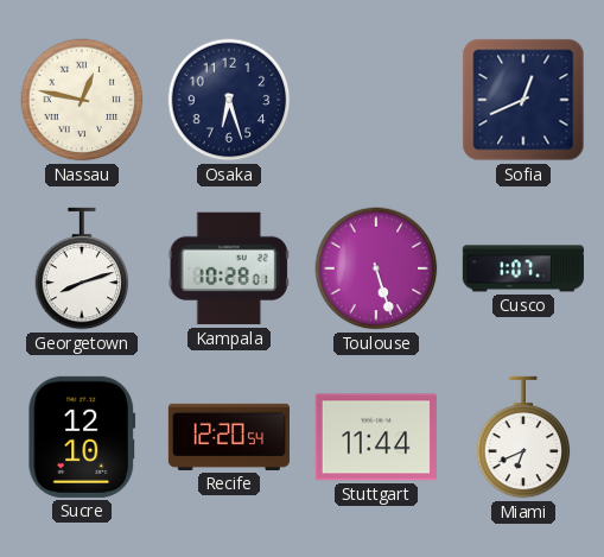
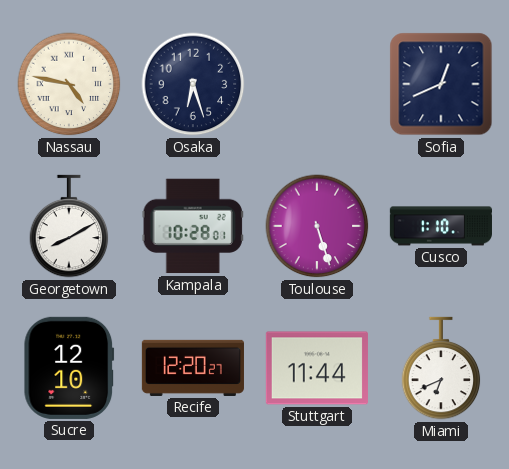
Nassau: 12:47 -> 4:47 (69, 84)
Georgetown: 8:12 -> 8:10 (69, 226)
Cusco: 1:07 -> 1:10 (441, 226)
Recife: 12:20:54 -> 12:20:27 (193, 368)
